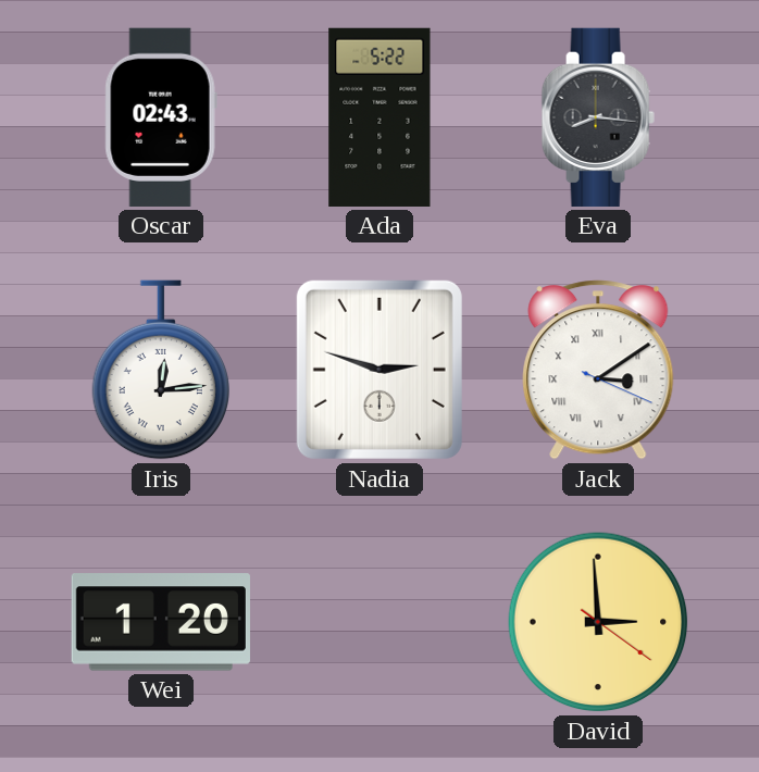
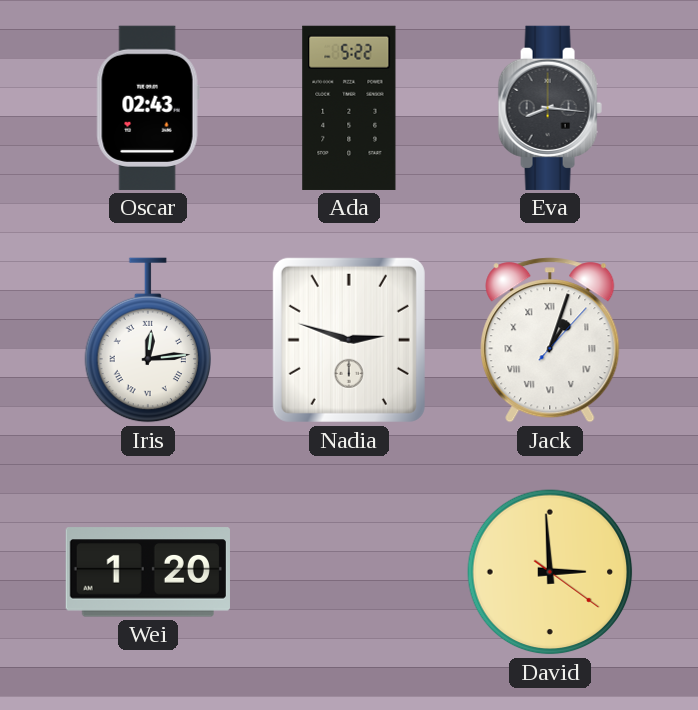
Jack: 3:09 -> 1:03 (550, 340)
